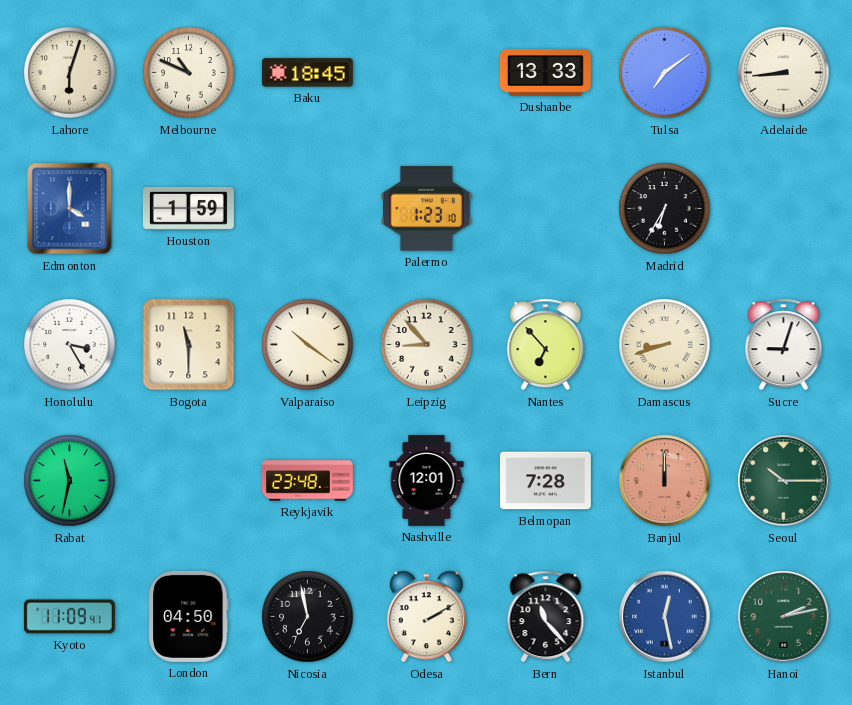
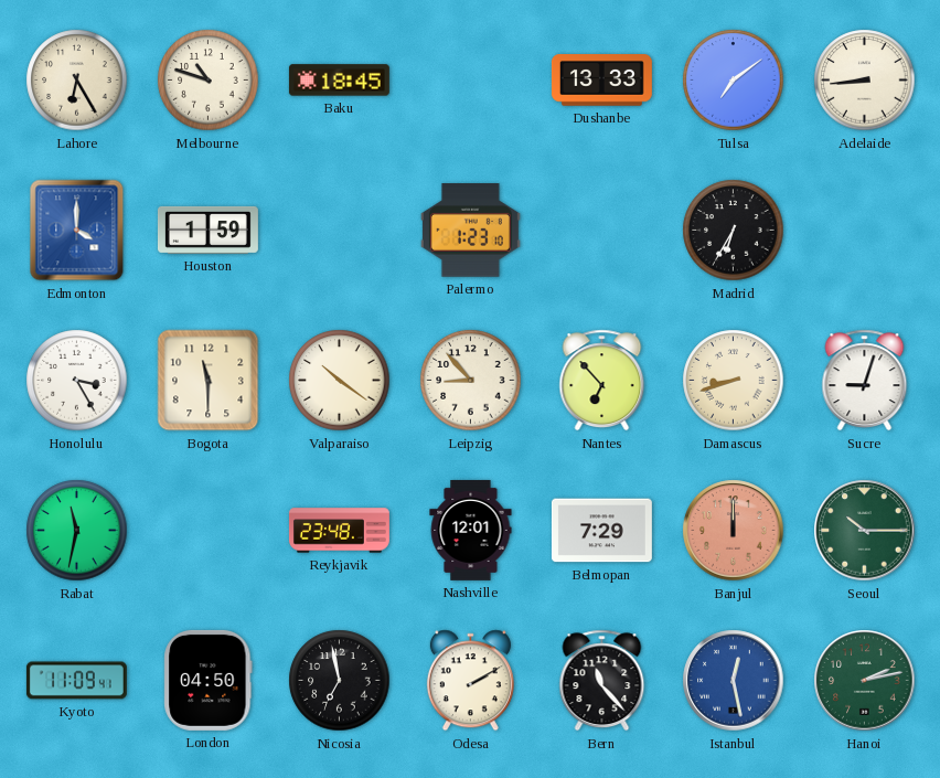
Lahore: 6:03 -> 6:25 (77, 81)
Melbourne: 10:49 -> 10:48 (209, 81)
Belmopan: 7:28 -> 7:29 (601, 531)
